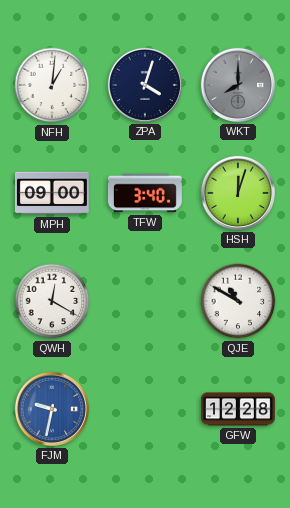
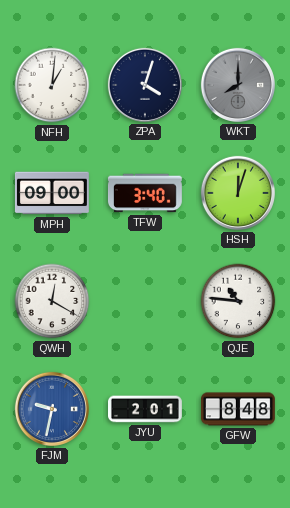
QJE: 10:50 -> 10:46 (238, 301)
JYU: none -> 2:01 (146, 409)
GFW: 12:28 -> 8:48 (239, 409)
